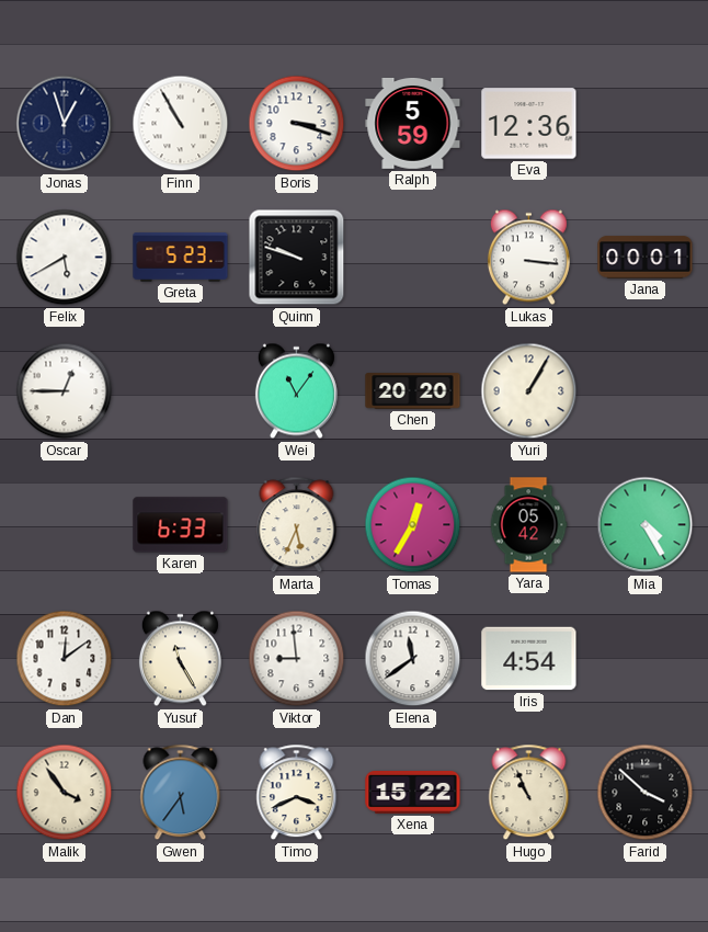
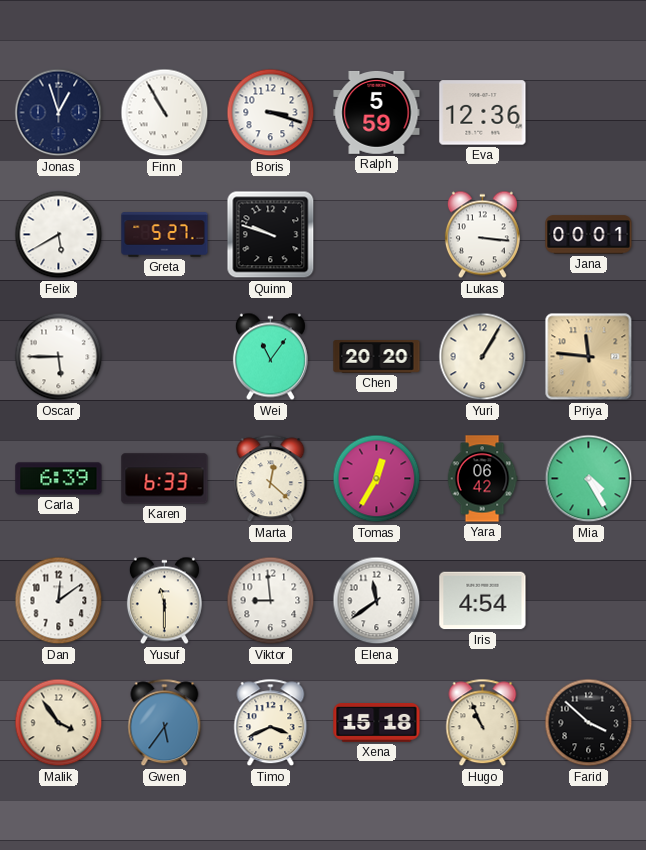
Greta: 5:23 -> 5:27 (165, 235)
Oscar: 12:45 -> 5:45 (59, 357)
Priya: none -> 11:46 (589, 357)
Carla: none -> 6:39 (59, 479)
Marta: 5:34 -> 12:22 (271, 479)
Yara: 05:42 -> 06:42 (482, 479)
Yusuf: 11:25 -> 11:30 (164, 601)
Xena: 15:22 -> 15:18 (377, 723)
